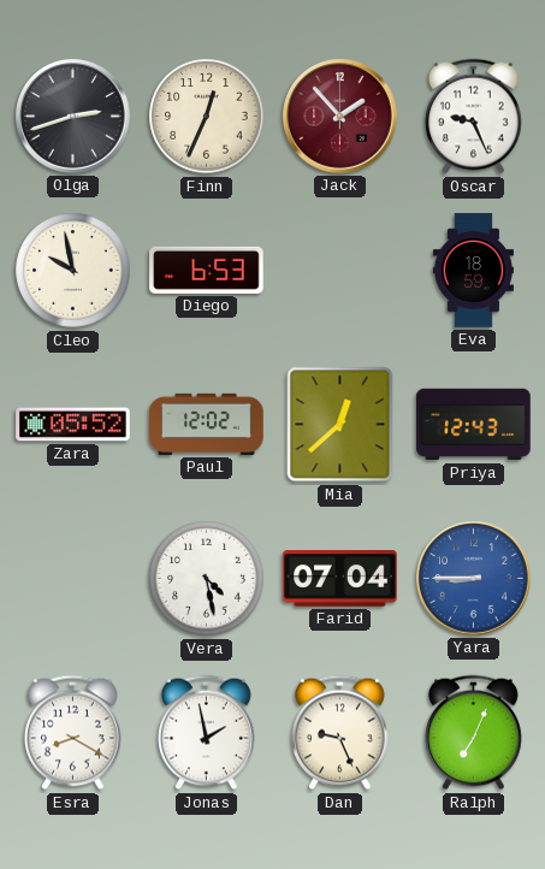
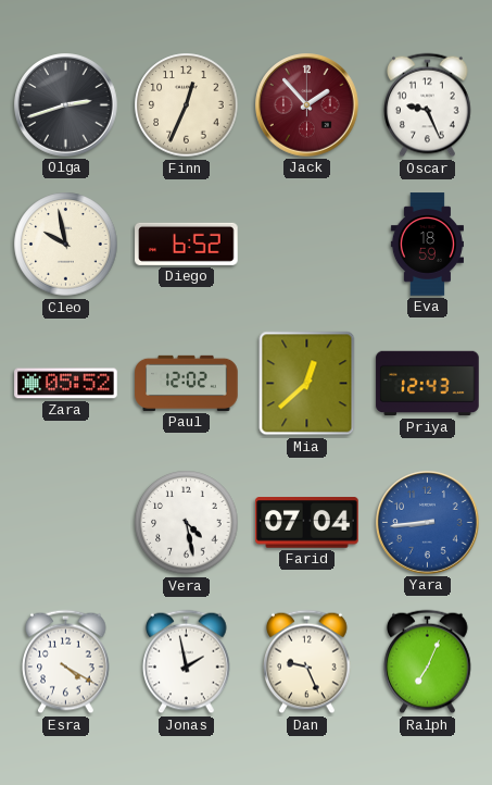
Diego: 6:53 -> 6:52 (187, 244)
Yara: 8:45 -> 8:44 (428, 523)
Esra: 8:20 -> 4:20 (66, 662)
